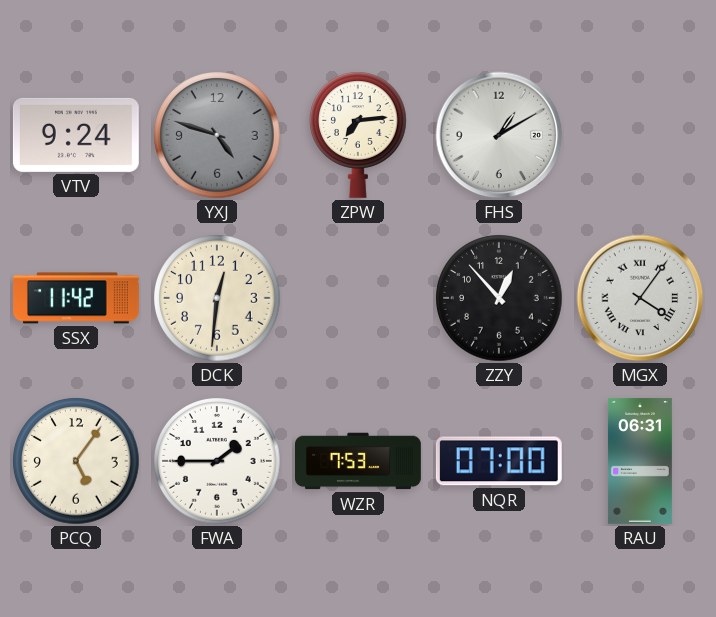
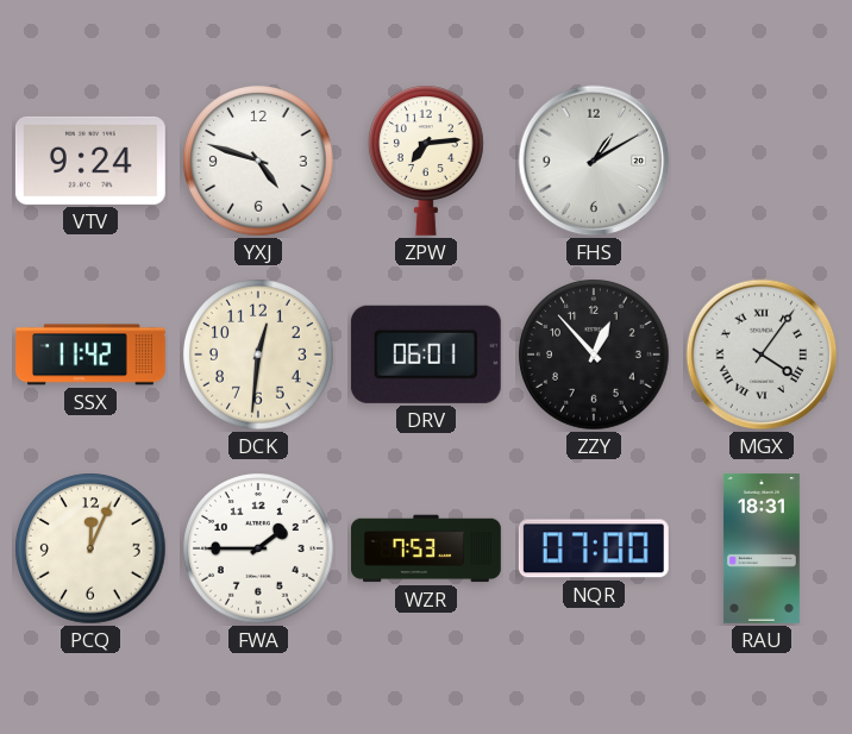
YXJ dial: grey -> white (258, 161)
DRV: none -> 06:01 (426, 355)
PCQ: 5:06 -> 12:04 (90, 548)
RAU: 06:31 -> 18:31 (762, 548)
